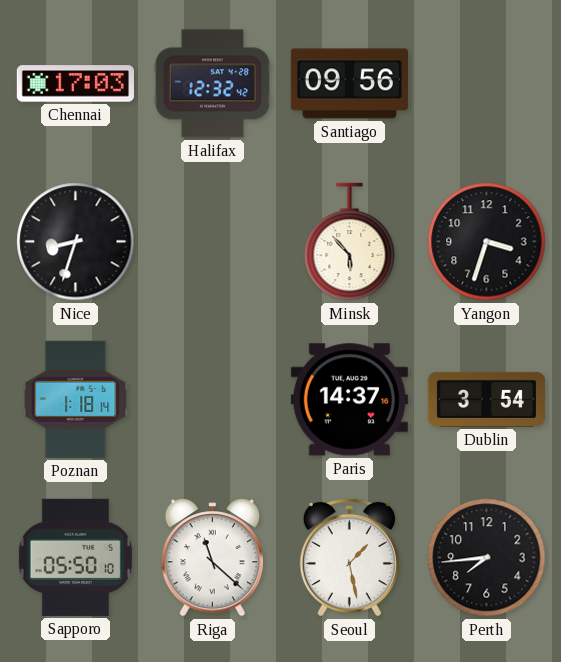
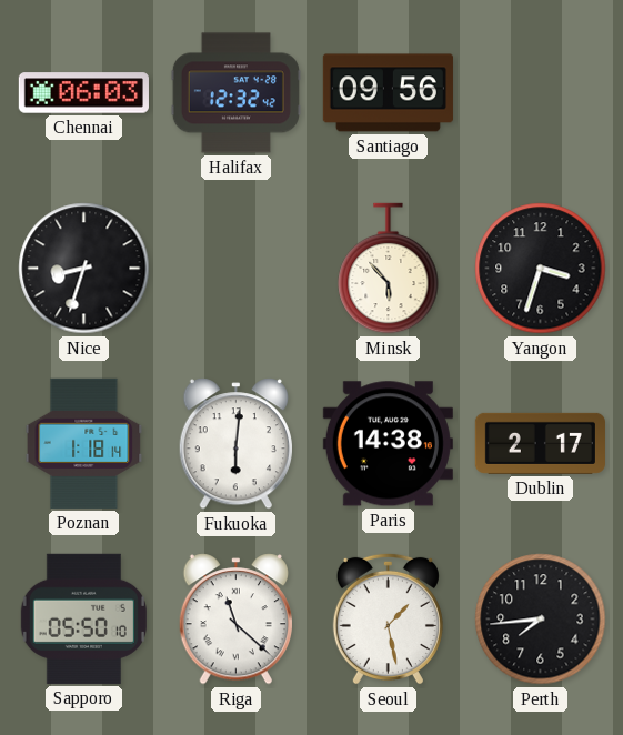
Chennai: 17:03 -> 06:03 (83, 93)
Fukuoka: none -> 6:01 (235, 444)
Paris: 14:37 -> 14:38 (388, 444)
Dublin: 3:54 -> 2:17 (540, 443)
